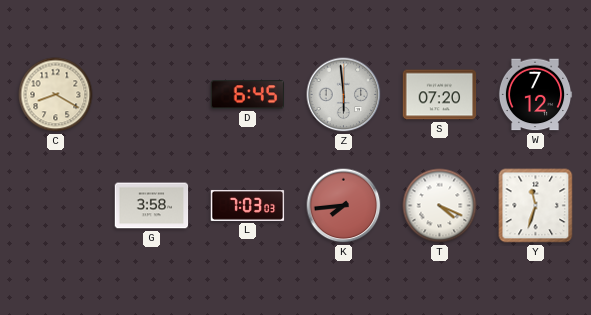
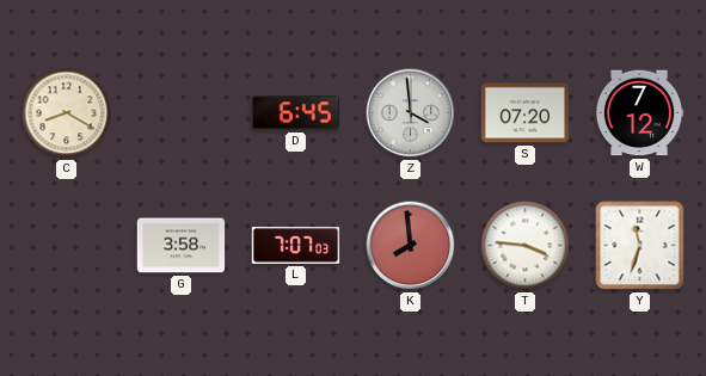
Z: 5:59 -> 3:59 (411, 113)
L: 7:03 -> 7:07 (296, 245)
K: 7:44 -> 7:59 (411, 246)
T: 4:19 -> 3:46 (526, 246)
